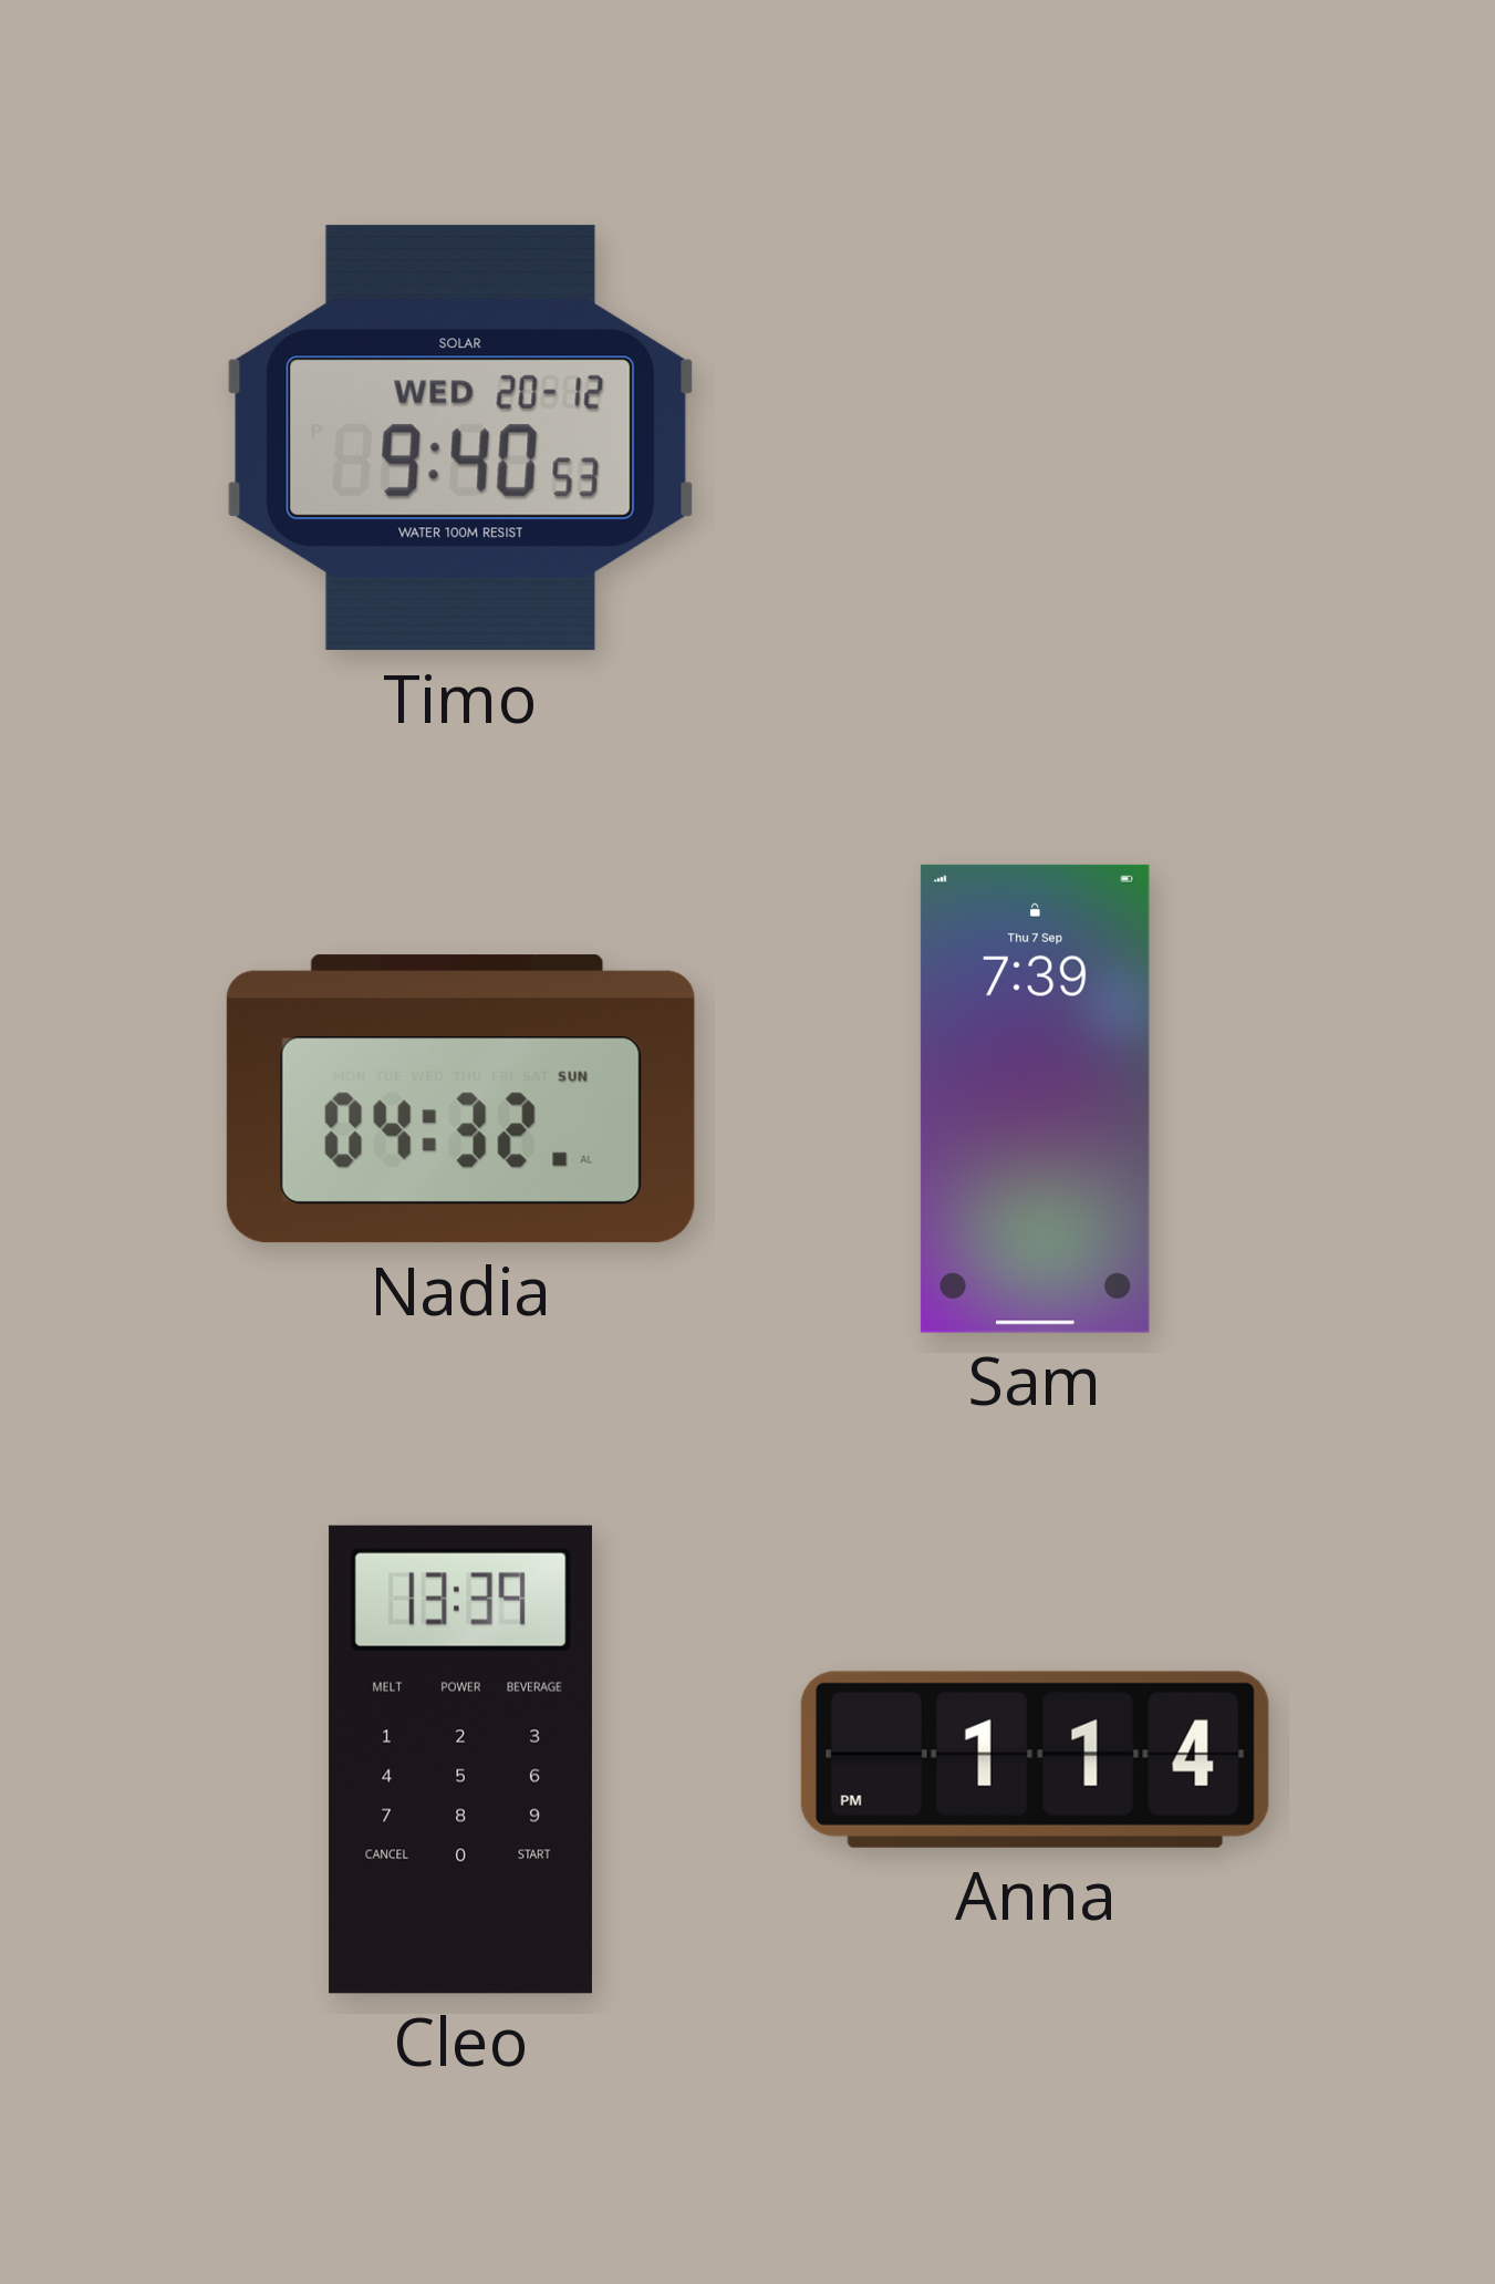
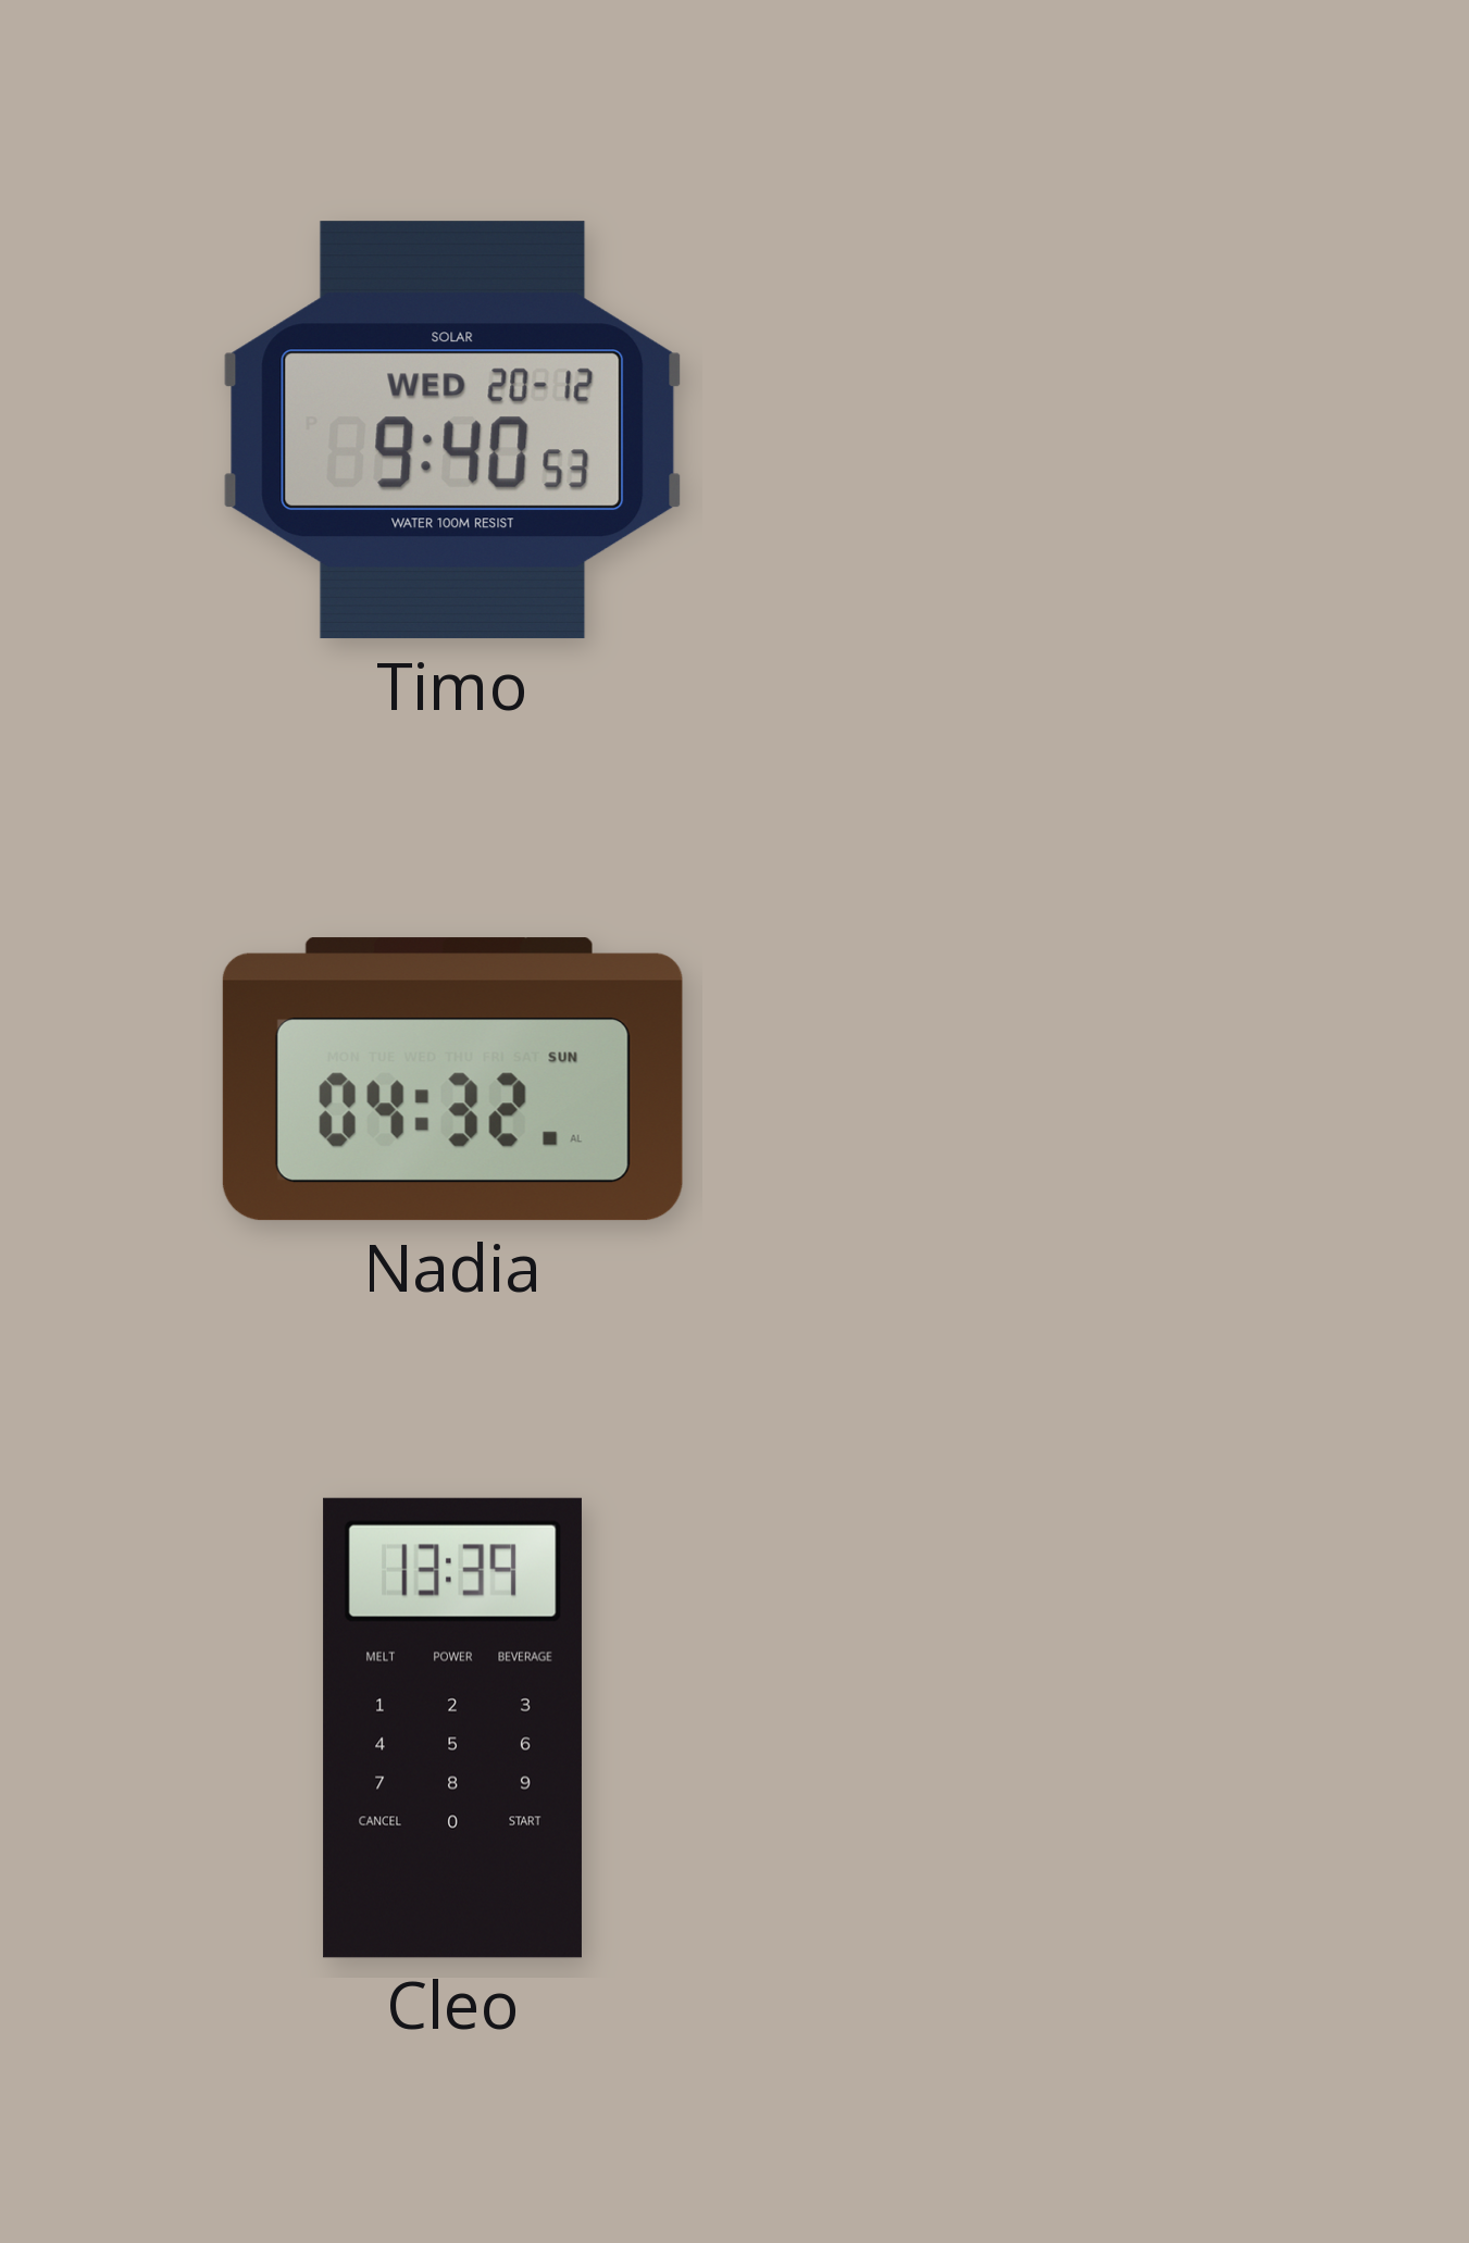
Sam: 7:39 -> none (1035, 1098)
Anna: 1:14 -> none (1035, 1759)
